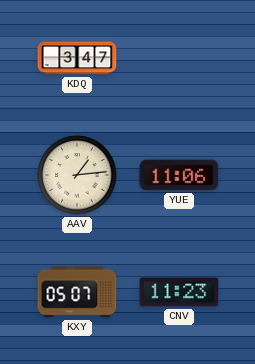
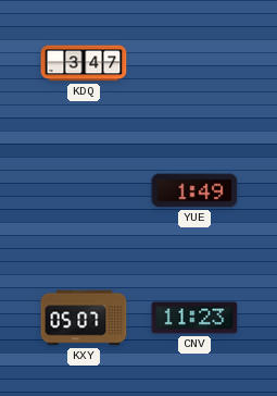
AAV: 1:14 -> none (77, 175)
YUE: 11:06 -> 1:49 (194, 190)
